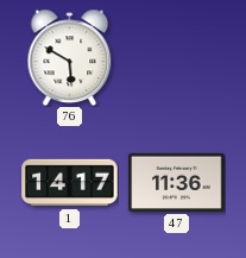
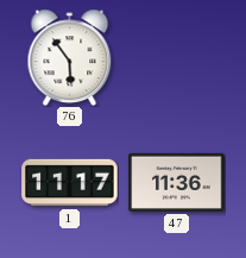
76: 5:50 -> 5:54 (70, 57)
1: 14:17 -> 11:17 (70, 183)
